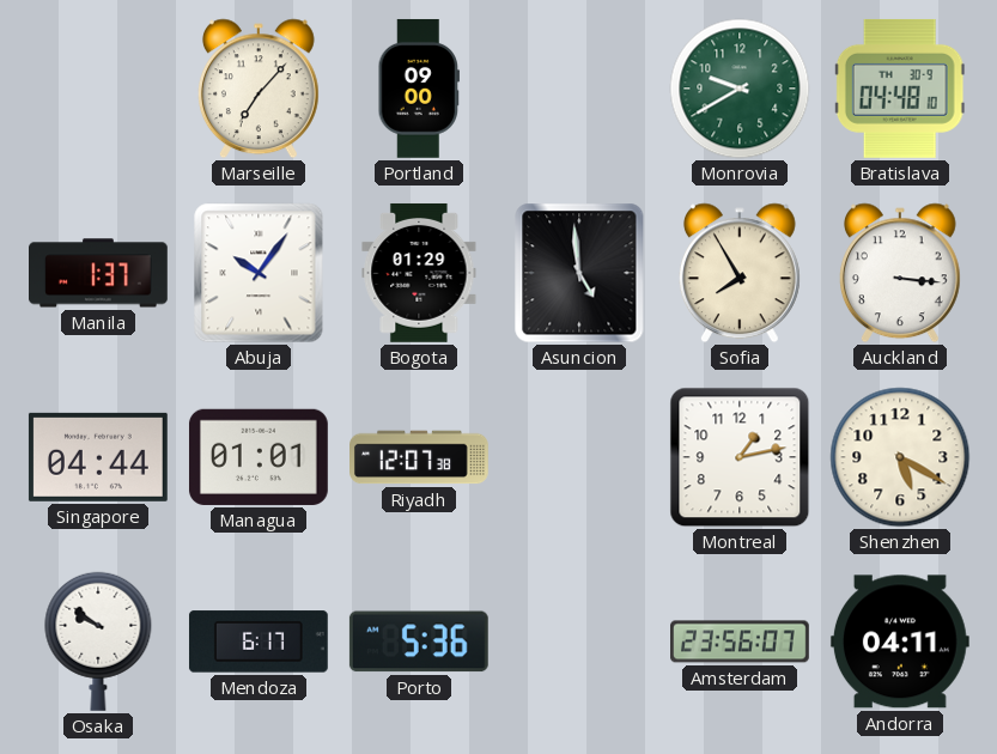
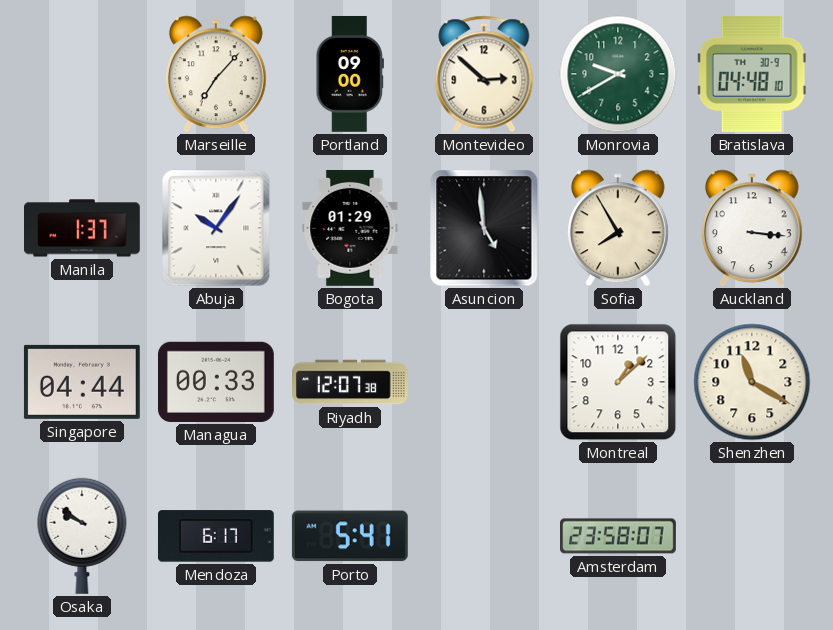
Montevideo: none -> 2:52 (484, 74)
Managua: 01:01 -> 00:33 (216, 382)
Montreal: 1:13 -> 1:08 (618, 382)
Shenzhen: 5:20 -> 11:20 (752, 382)
Porto: 5:36 -> 5:41 (350, 536)
Amsterdam: 23:56 -> 23:58 (619, 536)
Andorra: 04:11 -> none (900, 641)
